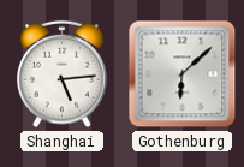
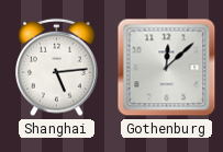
Gothenburg: 6:08 -> 12:08 (167, 68)
